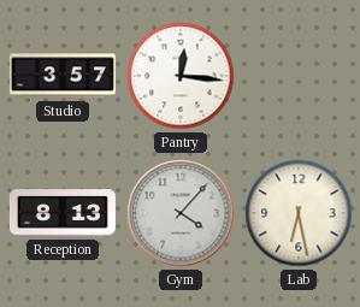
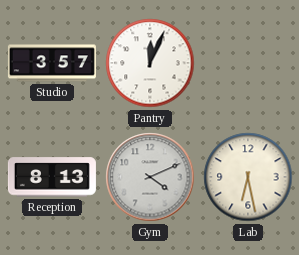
Pantry: 12:16 -> 12:04 (150, 63)
Gym: 4:07 -> 4:11 (150, 177)
